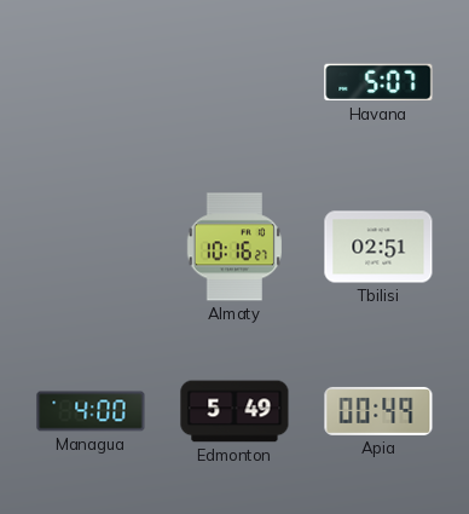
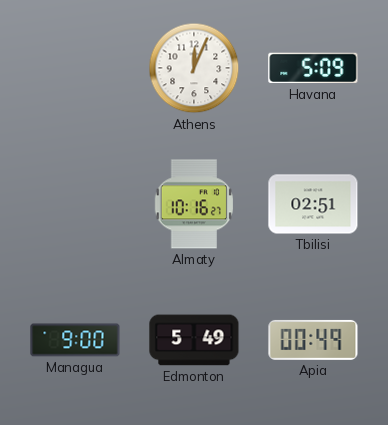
Athens: none -> 12:04 (194, 68)
Havana: 5:07 -> 5:09 (313, 68)
Managua: 4:00 -> 9:00 (75, 340)
